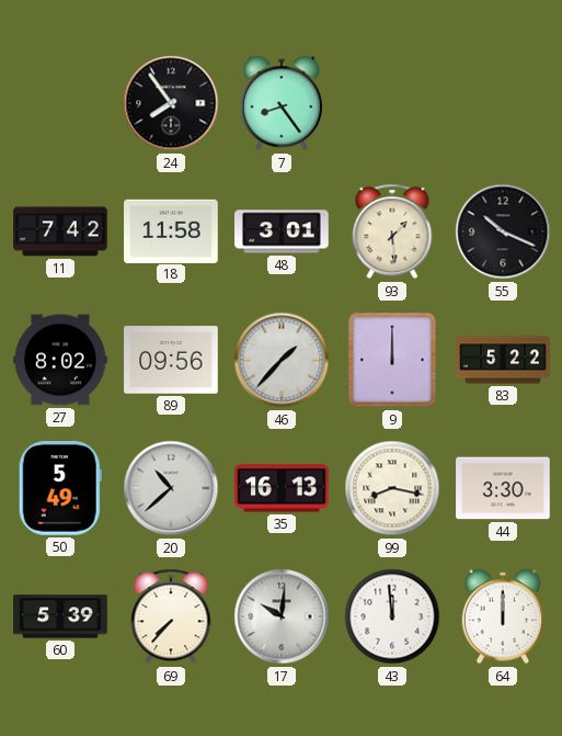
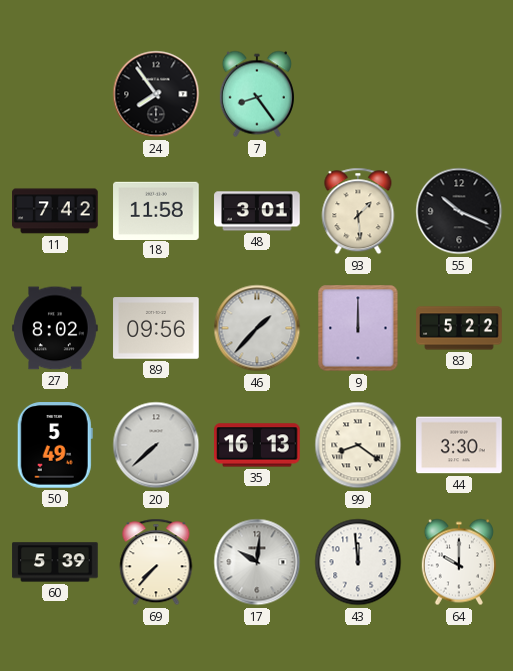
20: 10:38 -> 7:38 (156, 445)
99: 8:17 -> 8:21 (358, 445)
64: 12:00 -> 10:00 (459, 562)
